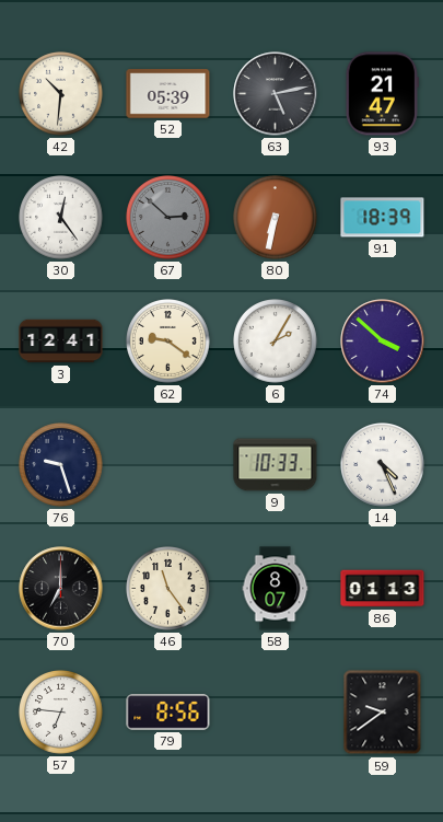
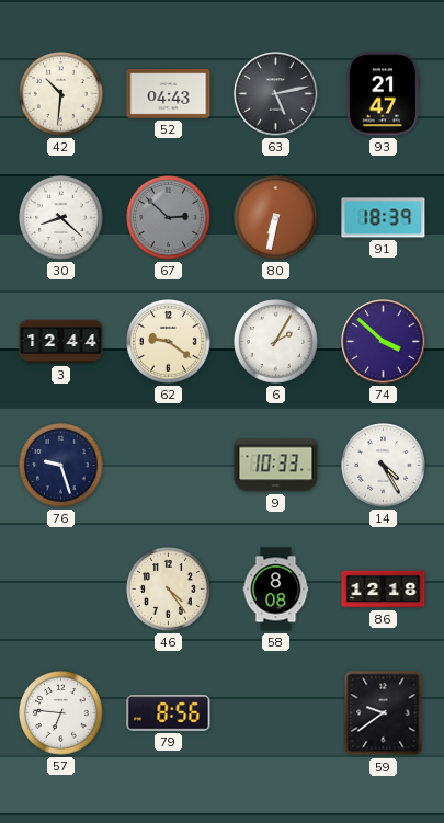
52: 05:39 -> 04:43 (169, 94)
30: 12:24 -> 8:22 (61, 218)
3: 12:41 -> 12:44 (61, 342)
14: 4:26 -> 4:25 (384, 466)
70: 7:00 -> none (61, 589)
46: 11:24 -> 4:24 (169, 590)
58: 8:07 -> 8:08 (276, 590)
86: 01:13 -> 12:18 (384, 590)
